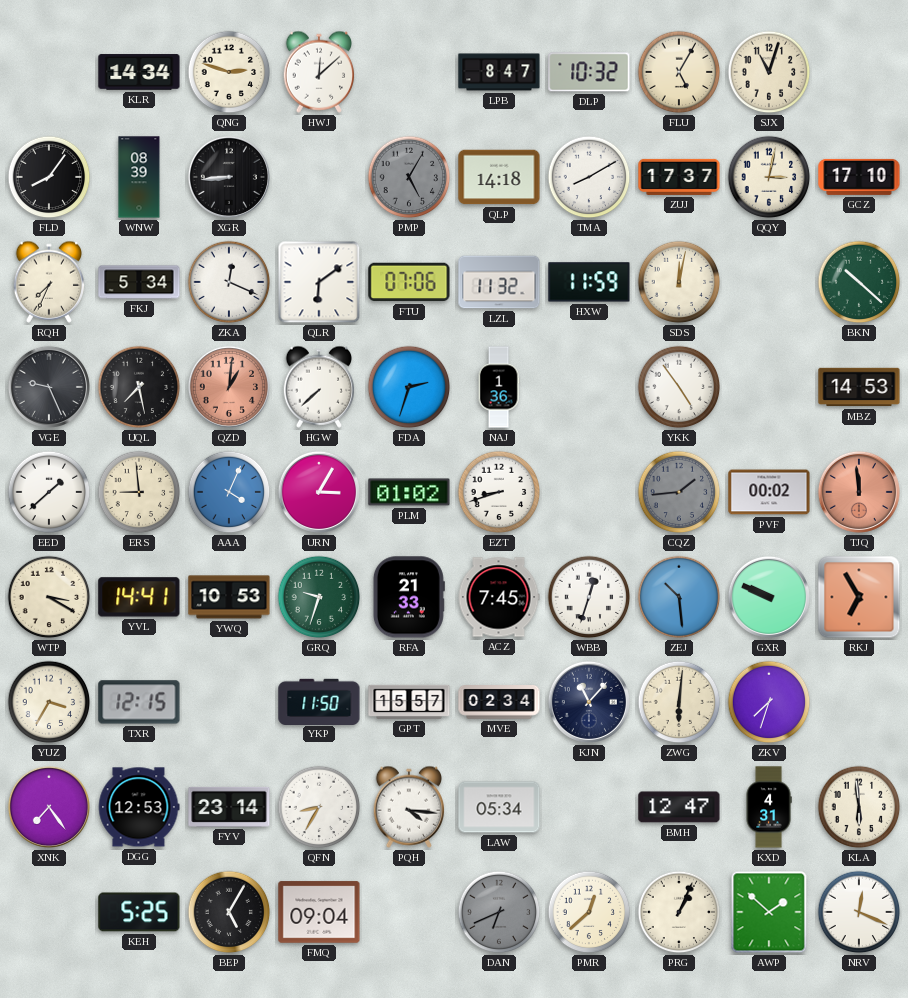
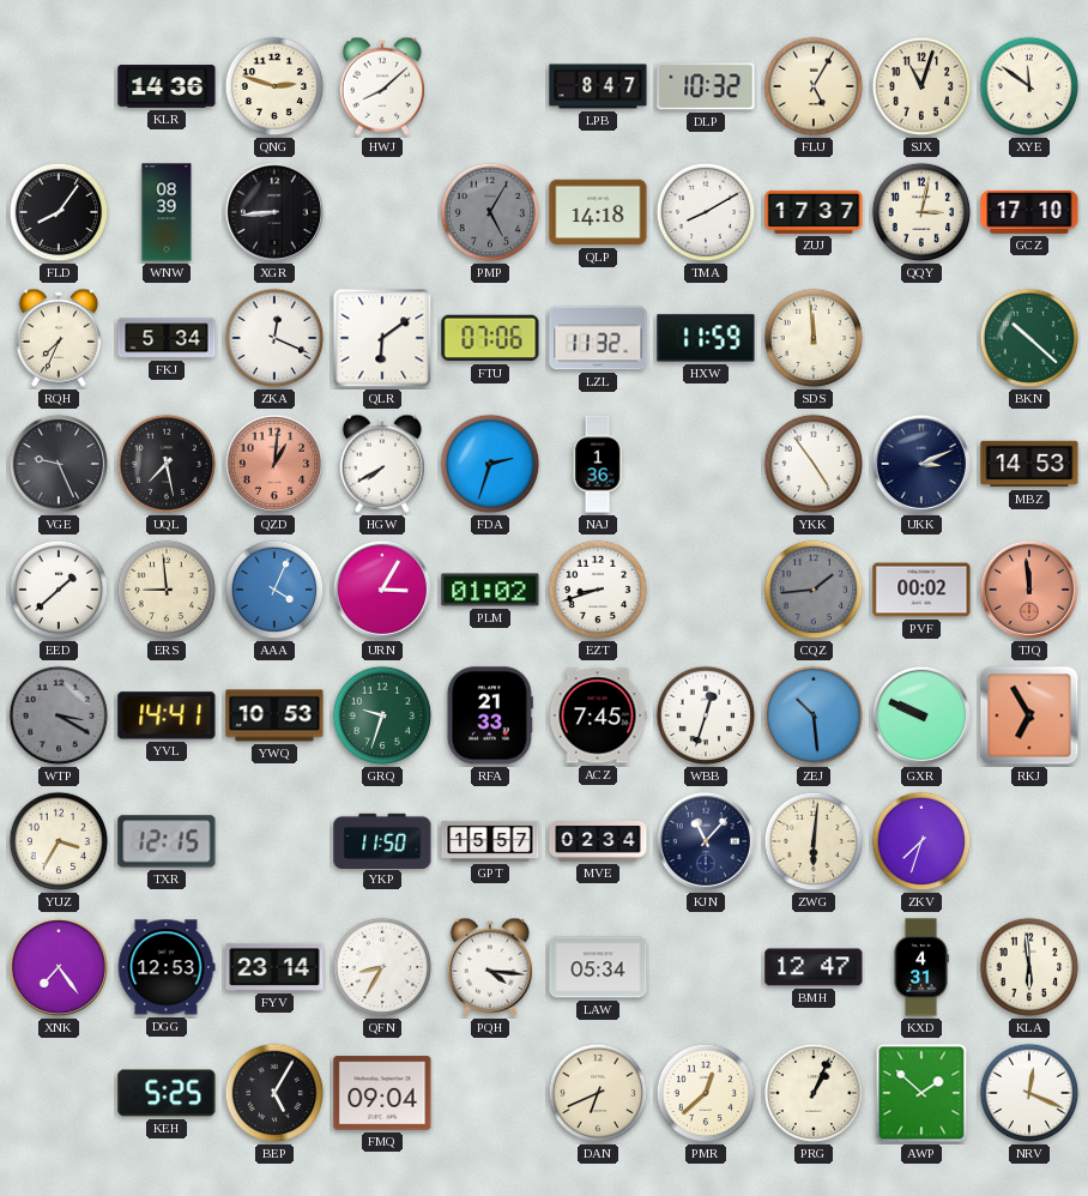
KLR: 14:34 -> 14:36 (167, 86)
HWJ: 12:08 -> 8:08 (382, 86)
XYE: none -> 11:51 (1029, 86)
SDS: 12:02 -> 11:59 (814, 338)
HGW: 7:38 -> 7:40 (382, 464)
UKK: none -> 3:11 (921, 464)
WTP dial: cream -> grey (59, 715)
DAN dial: grey -> cream (598, 1093)
